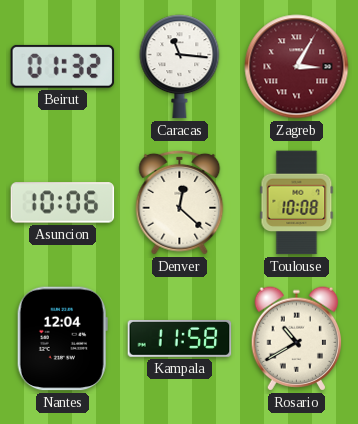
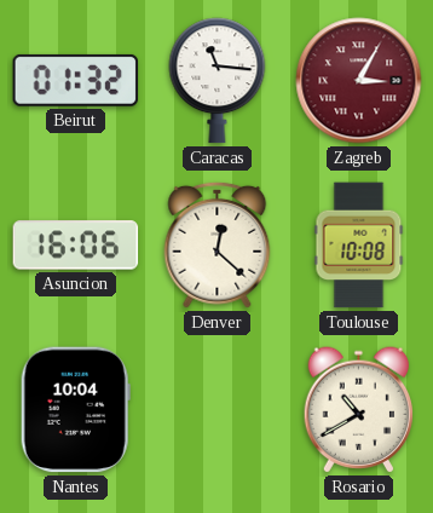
Asuncion: 10:06 -> 16:06 (76, 246)
Nantes: 12:04 -> 10:04 (75, 410)
Kampala: 11:58 -> none (180, 339)
